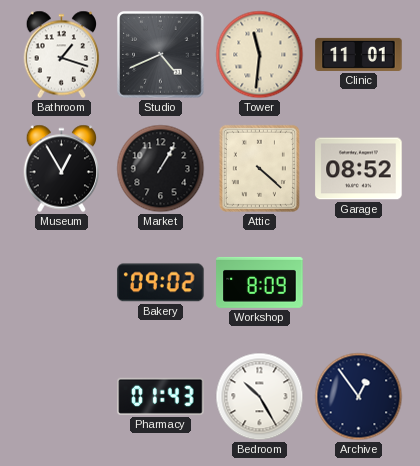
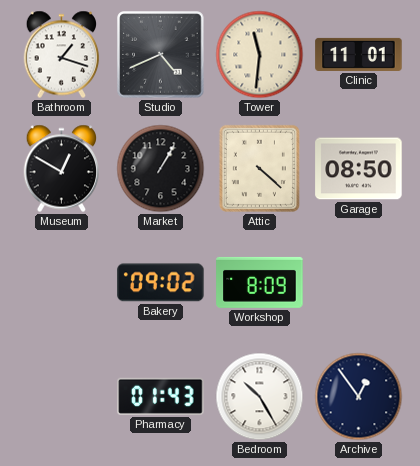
Museum: 12:55 -> 12:50 (62, 169)
Garage: 08:52 -> 08:50 (359, 169)
